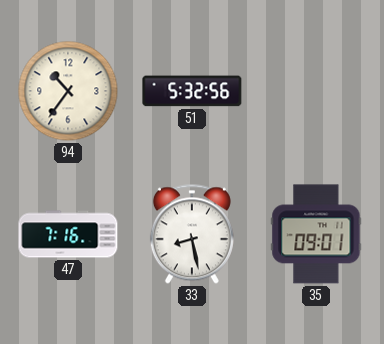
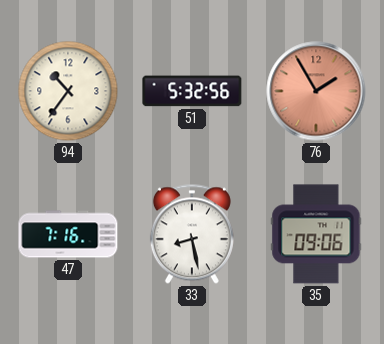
76: none -> 1:55 (316, 91)
35: 09:01 -> 09:06 (316, 234)
